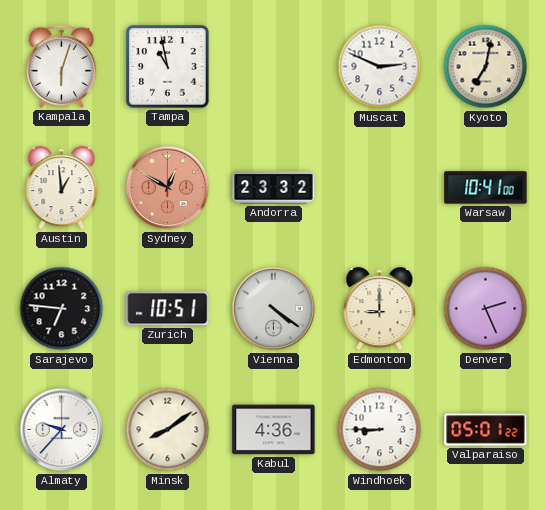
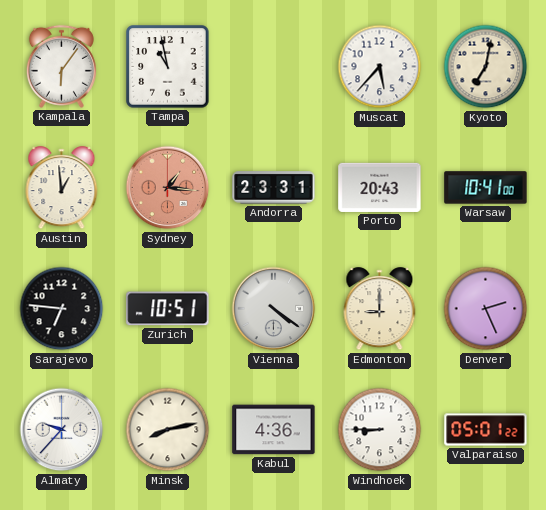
Kampala: 6:03 -> 6:06 (61, 66)
Muscat: 2:49 -> 5:37 (380, 67)
Sydney: 12:50 -> 1:16 (168, 188)
Andorra: 23:32 -> 23:31 (274, 188)
Porto: none -> 20:43 (380, 187)
Minsk: 8:09 -> 8:13 (168, 430)
